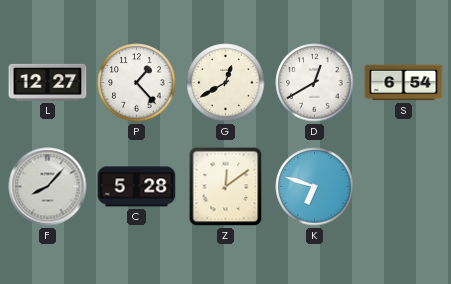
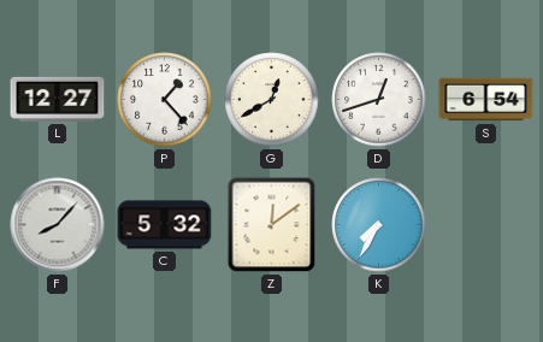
D: 12:40 -> 12:42 (379, 100)
C: 5:28 -> 5:32 (165, 225)
K: 6:48 -> 7:35 (379, 225)
